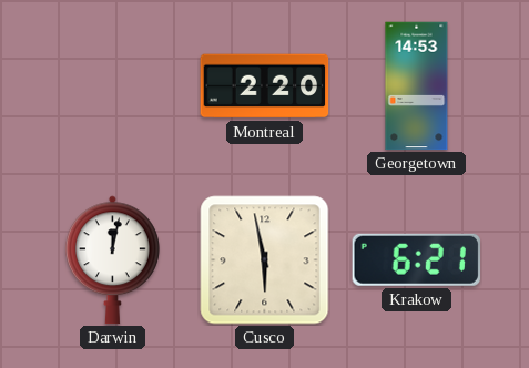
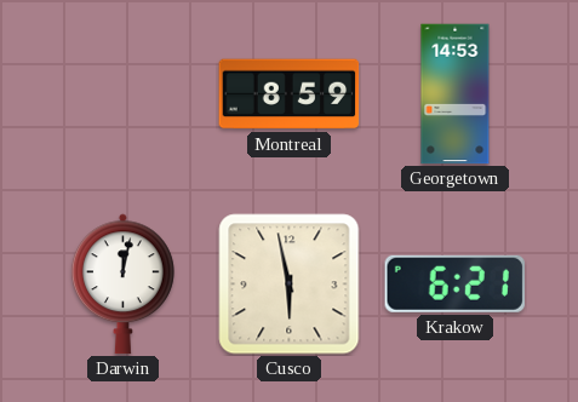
Montreal: 2:20 -> 8:59 (290, 94)
